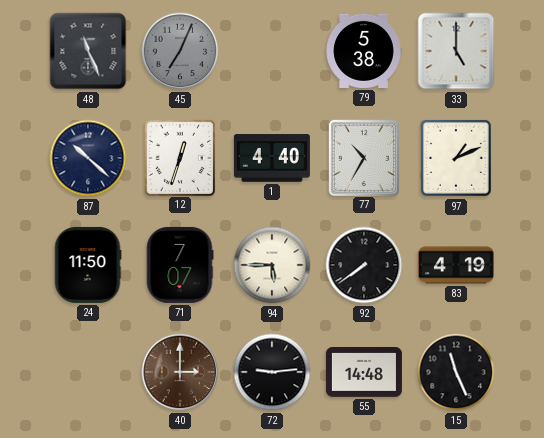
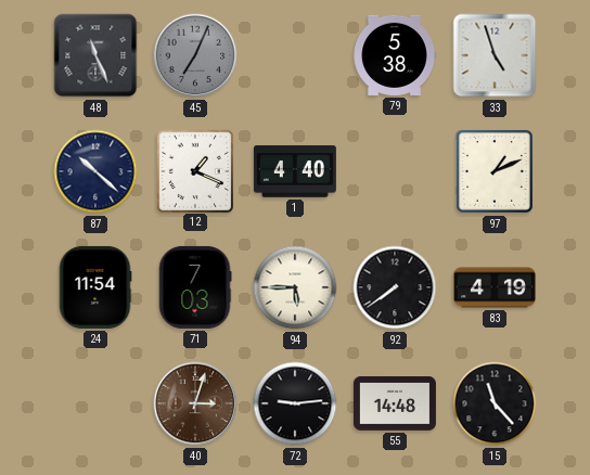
33: 5:00 -> 4:57 (495, 55)
12: 12:33 -> 1:19 (194, 170)
77: 10:35 -> none (363, 157)
24: 11:50 -> 11:54 (95, 287)
71: 7:07 -> 7:03 (195, 287)
40: 3:00 -> 3:03 (195, 403)
15: 11:26 -> 11:23 (495, 403)
